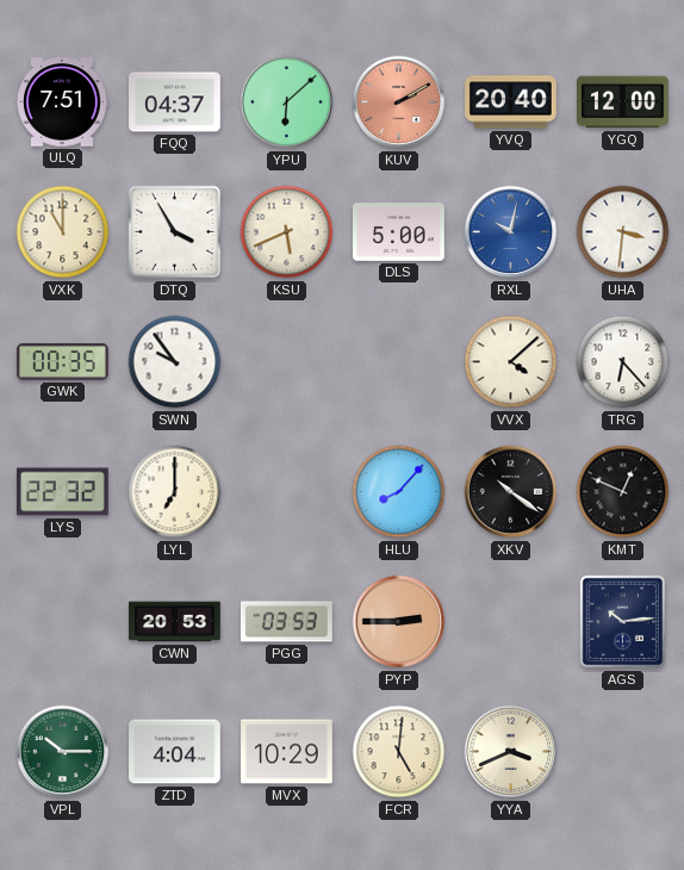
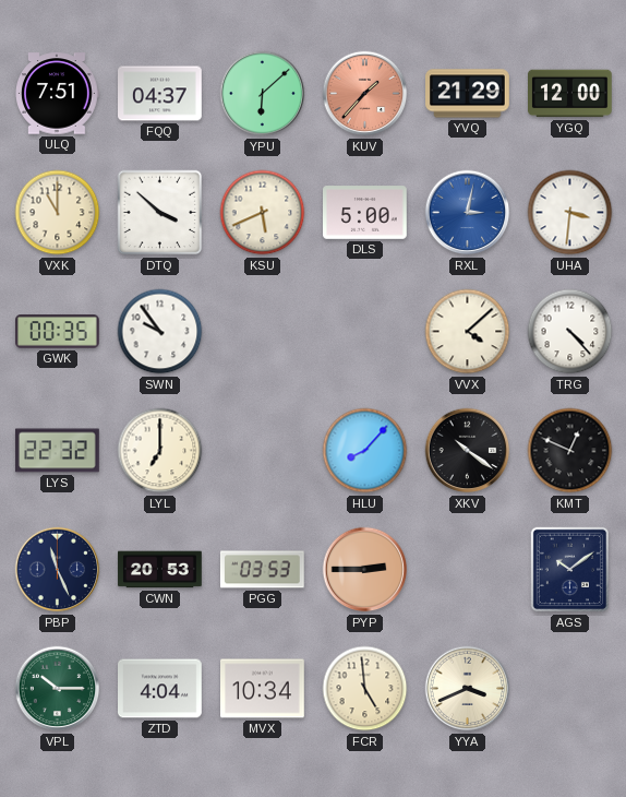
KUV: 2:10 -> 1:37 (365, 94)
YVQ: 20:40 -> 21:29 (468, 94)
DTQ: 3:55 -> 3:52 (160, 213)
RXL: 10:02 -> 3:02 (468, 213)
TRG: 6:23 -> 4:23 (570, 332)
PBP: none -> 11:26 (58, 570)
AGS: 10:14 -> 10:09 (570, 570)
MVX: 10:29 -> 10:34 (263, 689)
FCR: 5:01 -> 4:59 (365, 689)
